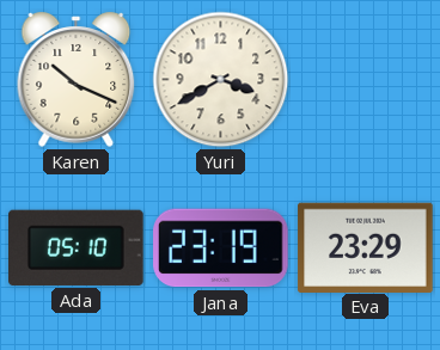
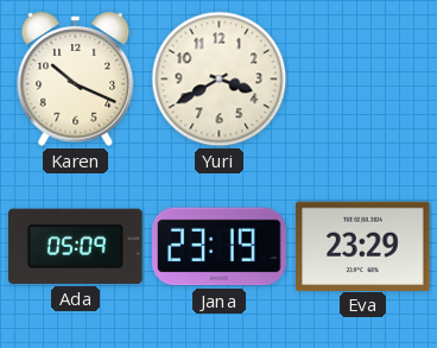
Ada: 05:10 -> 05:09 (76, 246)
